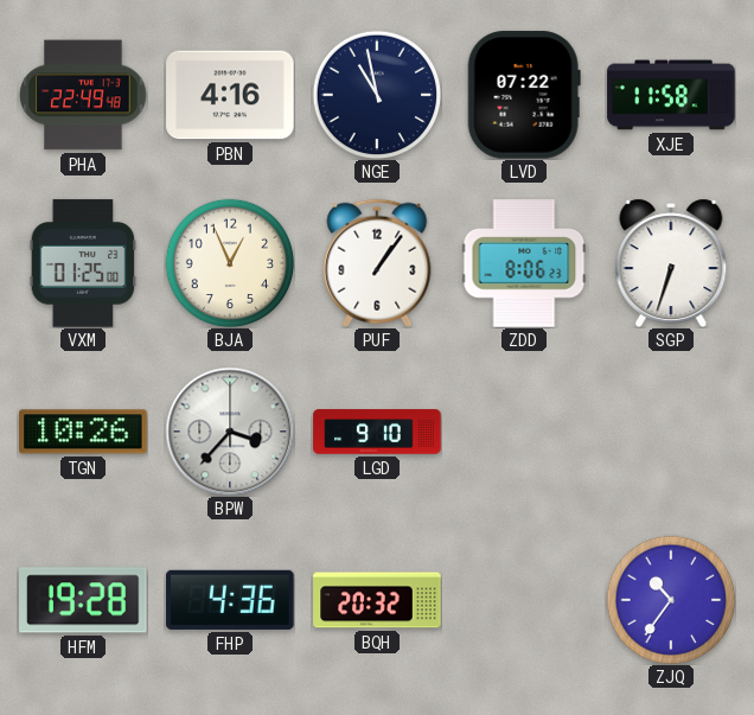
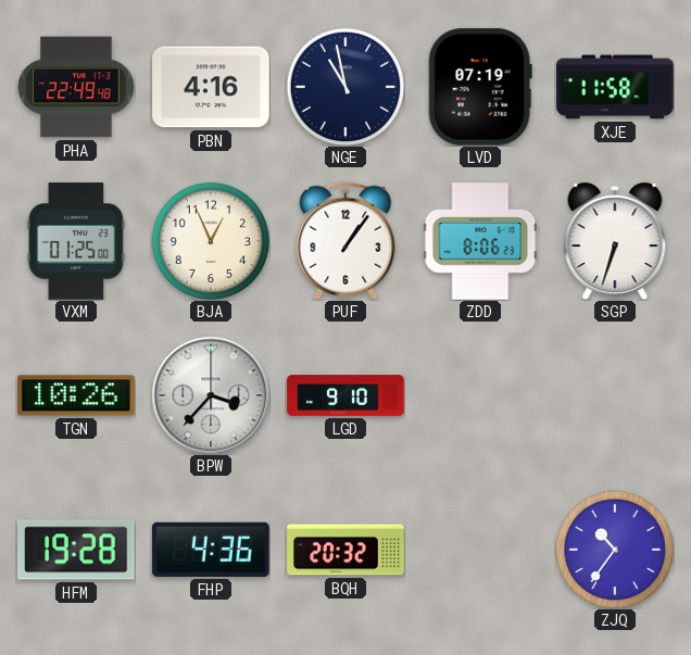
LVD: 07:22 -> 07:19 (480, 87)
